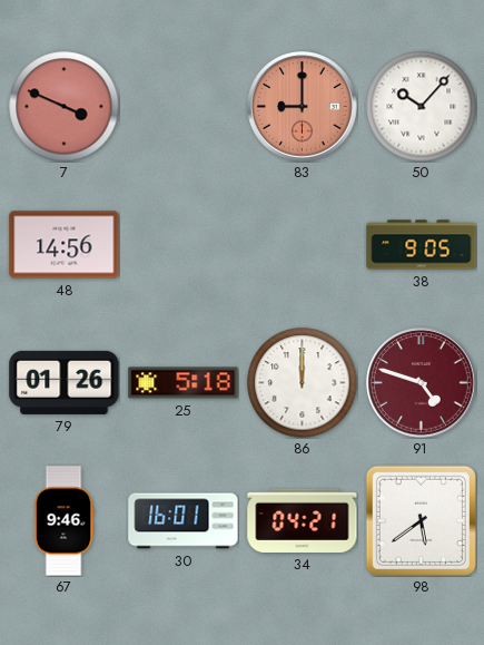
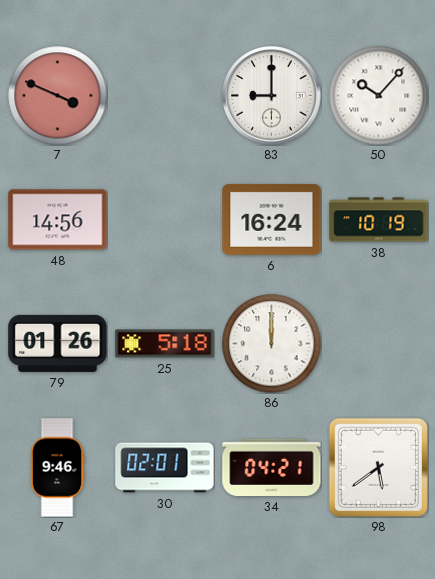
83 dial: salmon -> white (272, 96)
6: none -> 16:24 (272, 219)
38: 9:05 -> 10:19 (379, 220)
91: 4:48 -> none (422, 383)
30: 16:01 -> 02:01 (165, 468)
